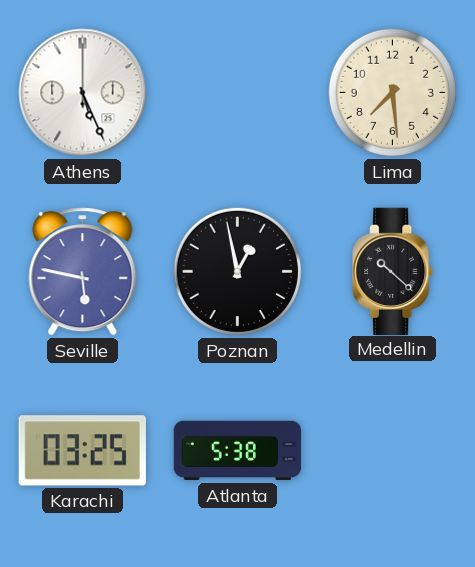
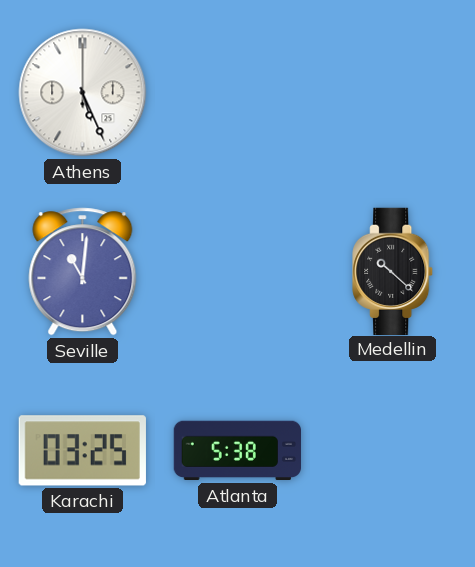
Lima: 7:29 -> none (392, 92)
Seville: 5:47 -> 11:01 (83, 272)
Poznan: 12:58 -> none (237, 271)
